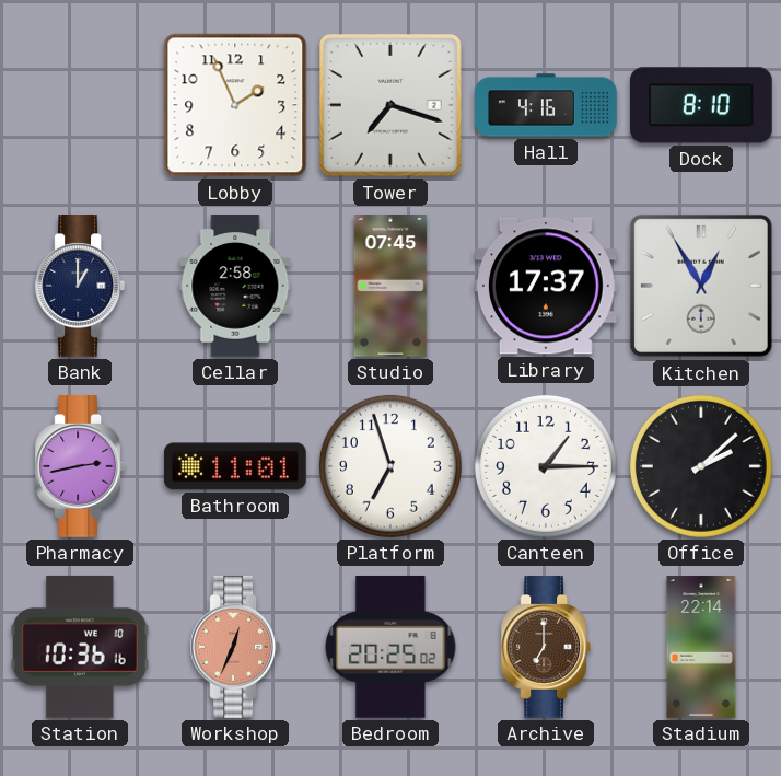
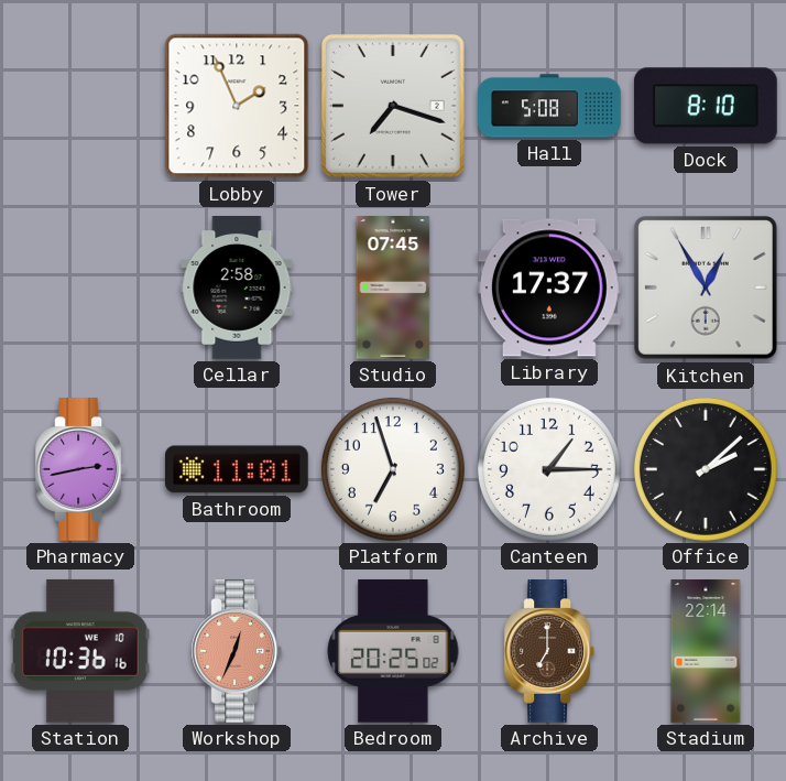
Hall: 4:16 -> 5:08 (549, 106)
Bank: 1:00 -> none (79, 287)
